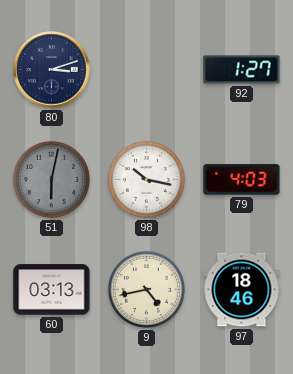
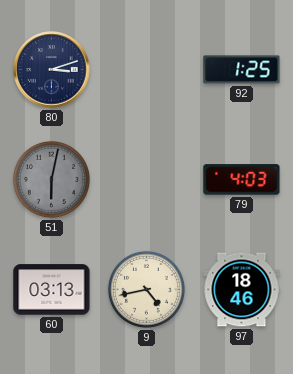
92: 1:27 -> 1:25 (242, 70)
98: 10:17 -> none (146, 179)
